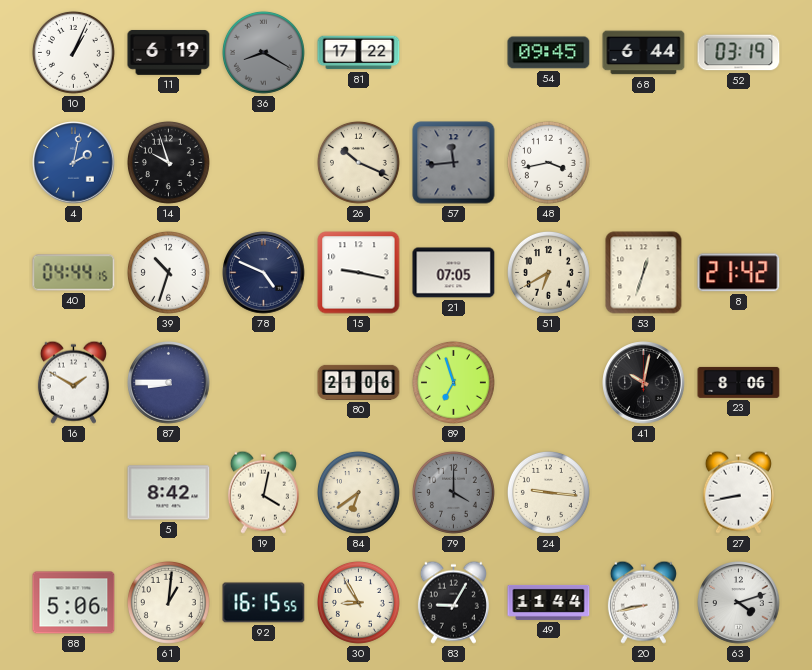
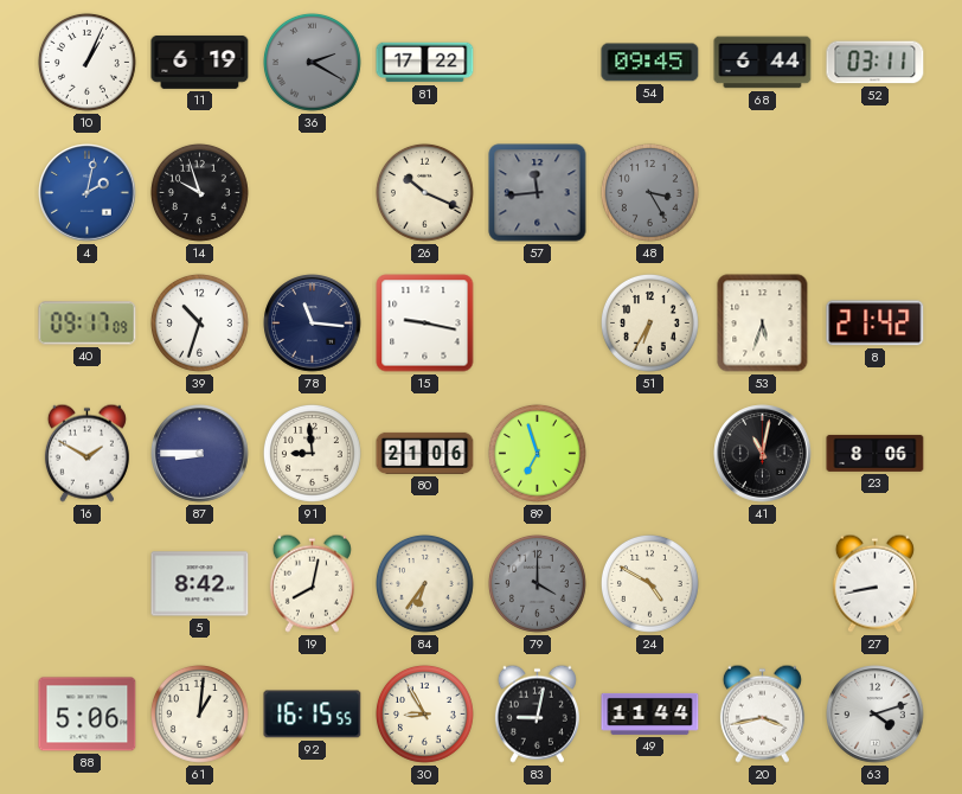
36: 8:20 -> 2:20 (312, 62)
52: 03:19 -> 03:11 (876, 63)
48: 3:43 -> 3:25 (649, 192)
48 dial: white -> grey (649, 192)
40: 04:44 -> 09:17 (88, 324)
78: 4:49 -> 11:16 (313, 324)
21: 07:05 -> none (454, 273)
51: 6:40 -> 6:35 (649, 322)
53: 12:33 -> 5:33 (763, 324)
91: none -> 8:59 (312, 453)
41: 10:02 -> 11:02 (763, 454)
19: 4:02 -> 8:02 (312, 583)
84: 6:39 -> 6:36 (424, 583)
24: 9:16 -> 4:50 (649, 583)
83: 9:05 -> 9:02 (537, 713)
20: 8:43 -> 3:43 (762, 713)
